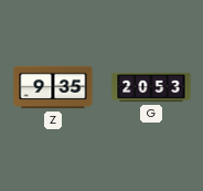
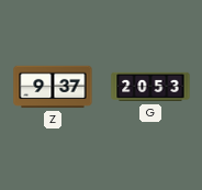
Z: 9:35 -> 9:37 (53, 87)
